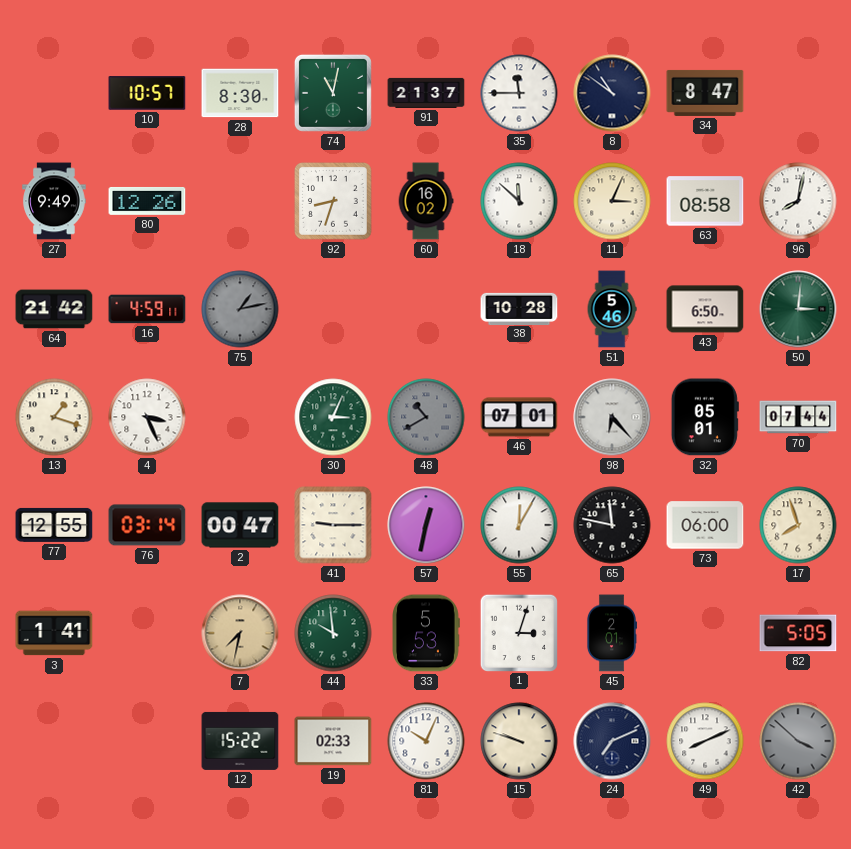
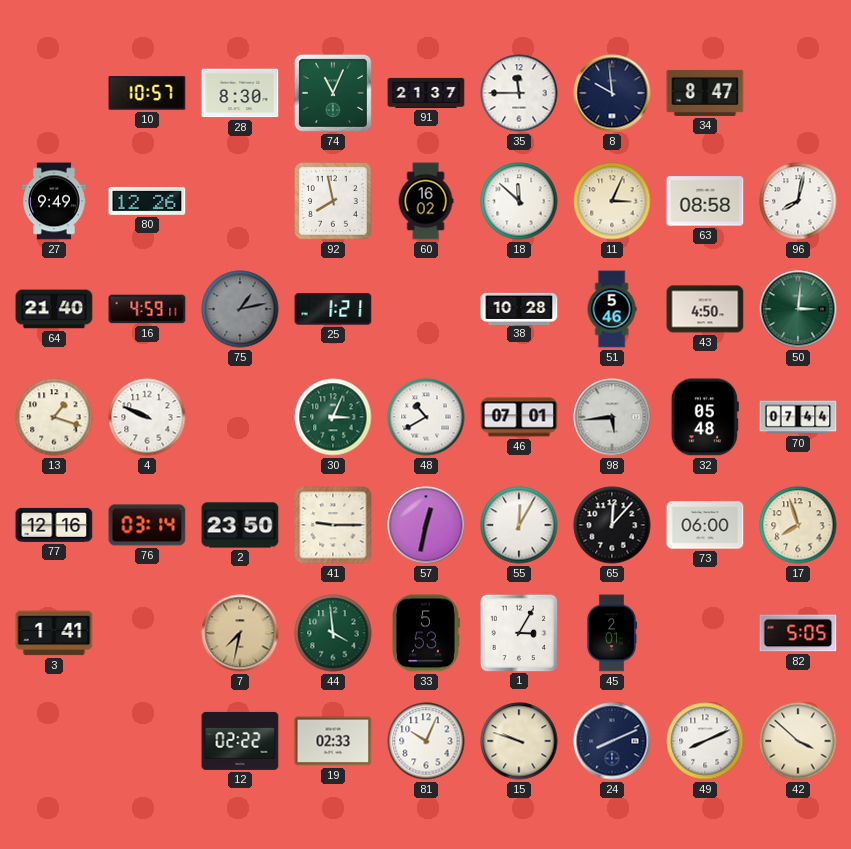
74: 11:02 -> 11:04 (333, 93)
8: 10:51 -> 9:59 (612, 93)
92: 8:33 -> 7:58 (334, 202)
64: 21:42 -> 21:40 (54, 309)
25: none -> 1:21 (333, 309)
43: 6:50 -> 4:50 (705, 309)
4: 3:26 -> 9:49 (147, 417)
48 dial: grey -> white (426, 417)
98: 6:23 -> 5:44 (612, 417)
32: 05:01 -> 05:48 (705, 417)
77: 12:55 -> 12:16 (54, 525)
2: 00:47 -> 23:50 (240, 525)
65: 11:47 -> 12:07 (612, 525)
44: 9:59 -> 3:59 (333, 633)
1: 3:03 -> 3:05 (518, 632)
12: 15:22 -> 02:22 (240, 741)
24: 7:11 -> 8:11 (612, 741)
42 dial: grey -> cream (798, 741)
